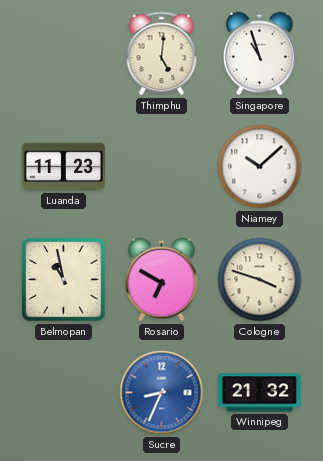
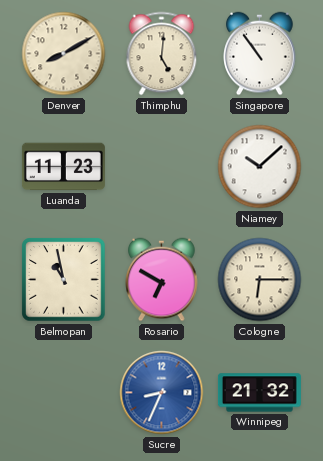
Denver: none -> 8:10 (64, 54)
Singapore: 10:57 -> 10:54 (260, 54)
Cologne: 3:48 -> 6:15 (260, 280)
